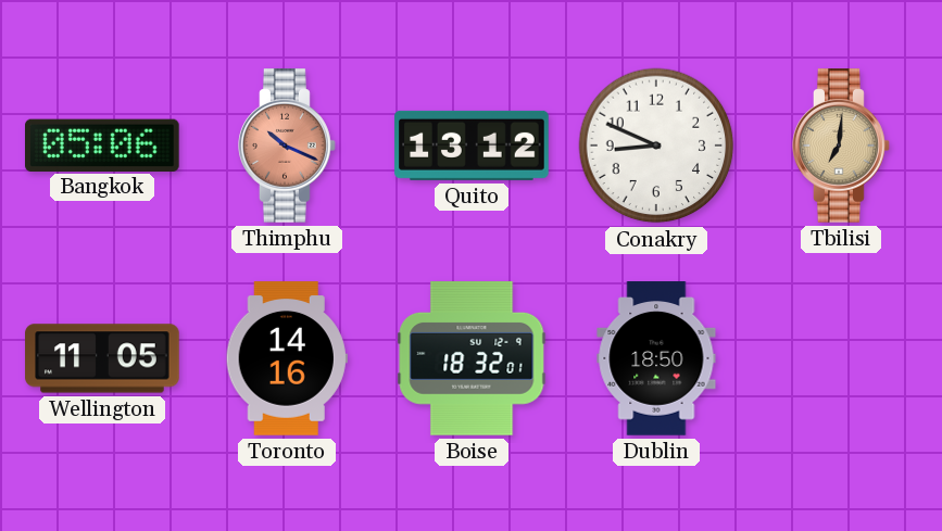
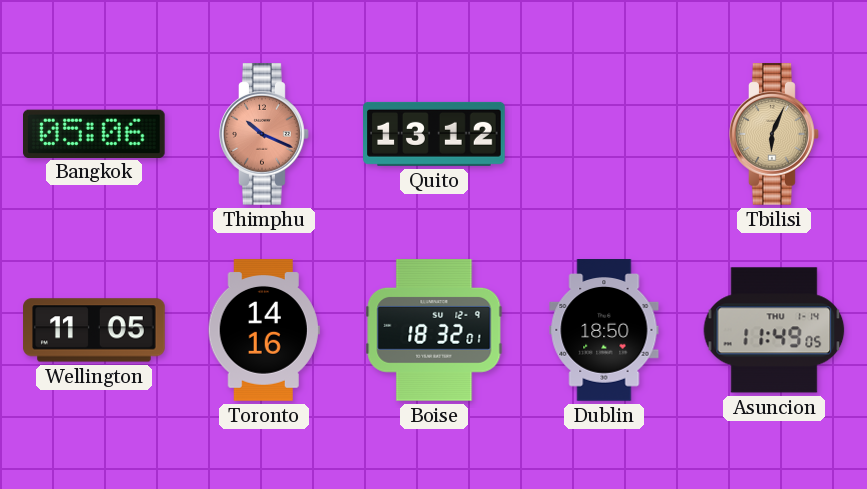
Conakry: 8:49 -> none (656, 146)
Tbilisi: 7:01 -> 6:04 (774, 134)
Asuncion: none -> 11:49 (774, 330)
